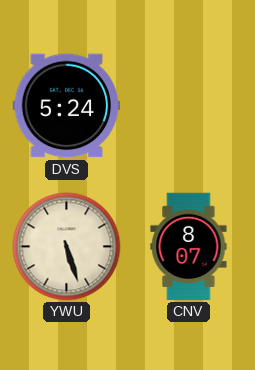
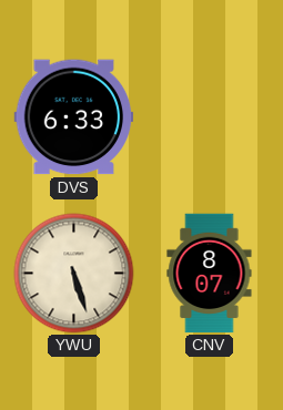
DVS: 5:24 -> 6:33 (74, 117)
